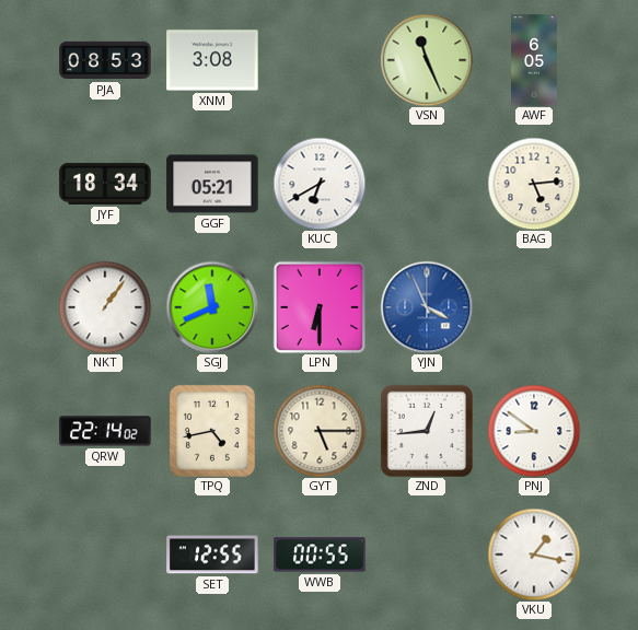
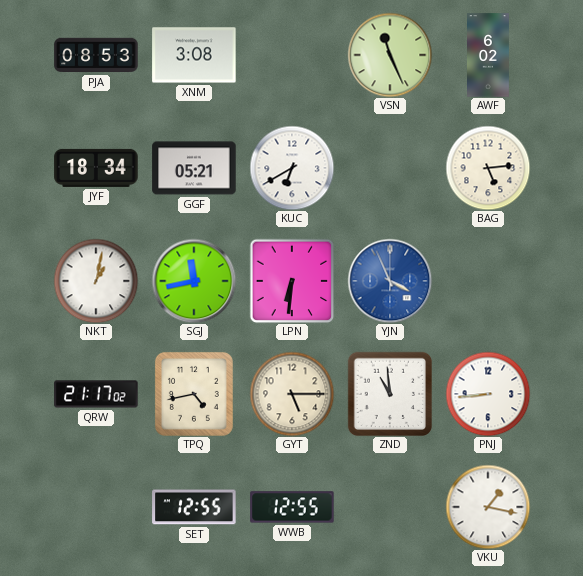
AWF: 6:05 -> 6:02 (489, 55)
NKT: 1:06 -> 1:02 (96, 281)
SGJ: 11:41 -> 11:43 (194, 281)
LPN: 6:30 -> 6:31 (292, 281)
QRW: 22:14 -> 21:17 (96, 394)
ZND: 12:44 -> 10:59 (389, 394)
PNJ: 8:51 -> 8:44 (488, 394)
WWB: 00:55 -> 12:55 (292, 507)
